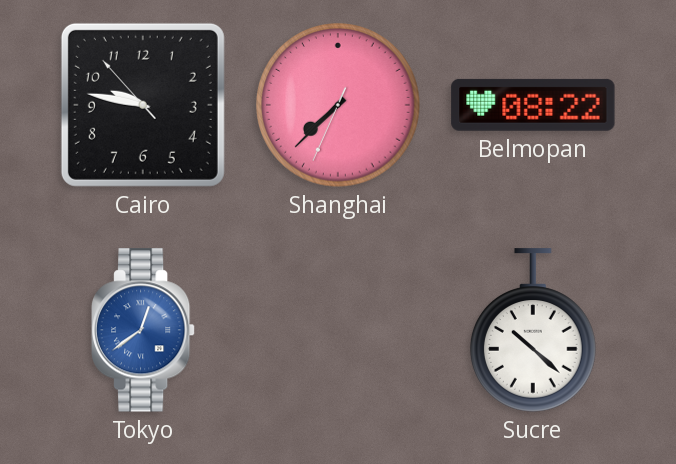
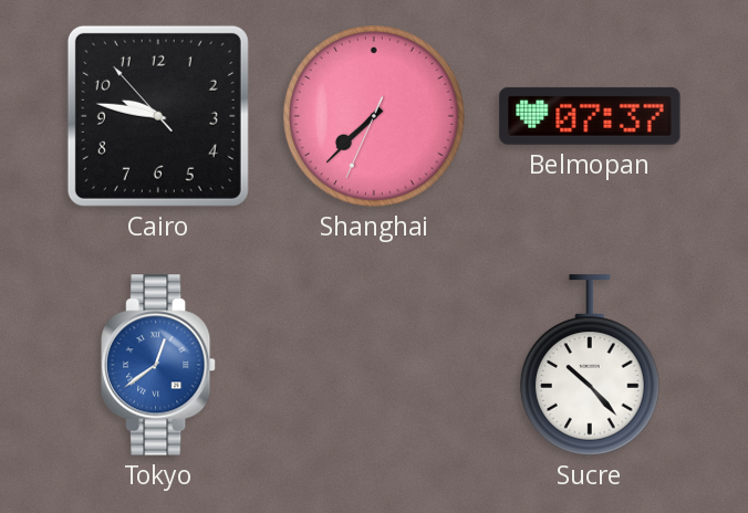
Belmopan: 08:22 -> 07:37 (590, 116)
Sucre: 10:22 -> 10:23 (590, 365)
